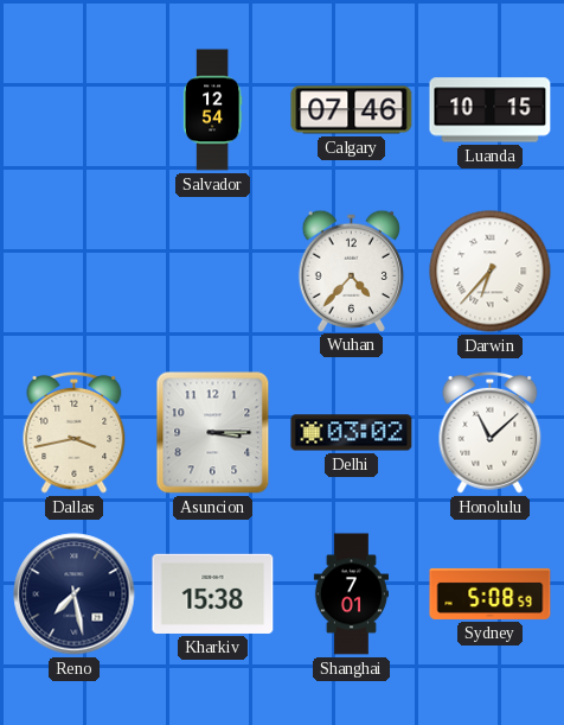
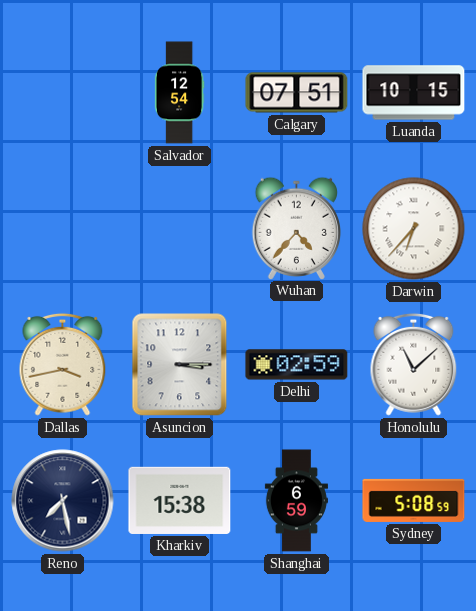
Calgary: 07:46 -> 07:51 (297, 93)
Delhi: 03:02 -> 02:59 (297, 365)
Shanghai: 7:01 -> 6:59 (296, 501)
